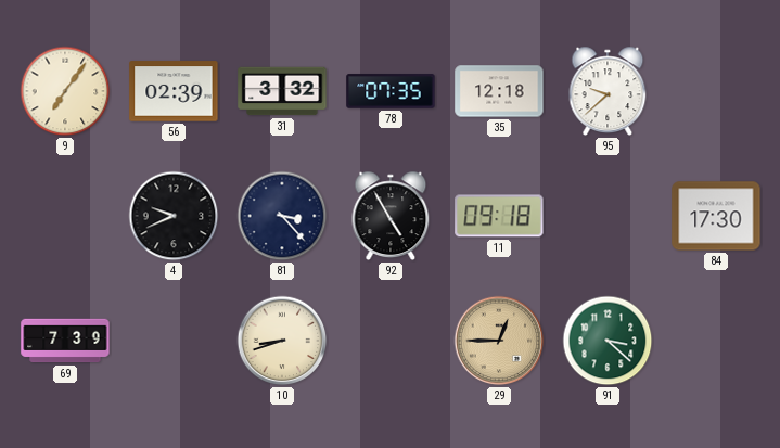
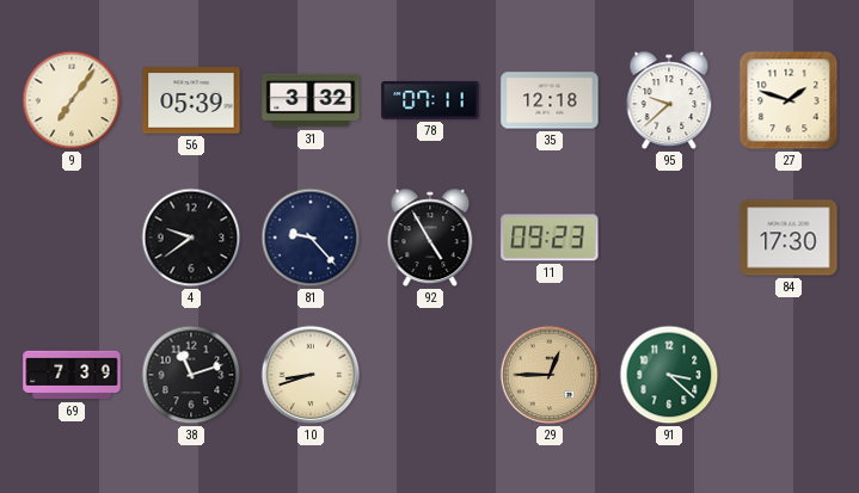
56: 02:39 -> 05:39 (191, 100)
78: 07:35 -> 07:11 (430, 100)
27: none -> 1:48 (789, 100)
4: 9:41 -> 9:39 (191, 238)
81: 3:23 -> 9:23 (311, 238)
11: 09:18 -> 09:23 (550, 238)
38: none -> 11:12 (191, 375)
